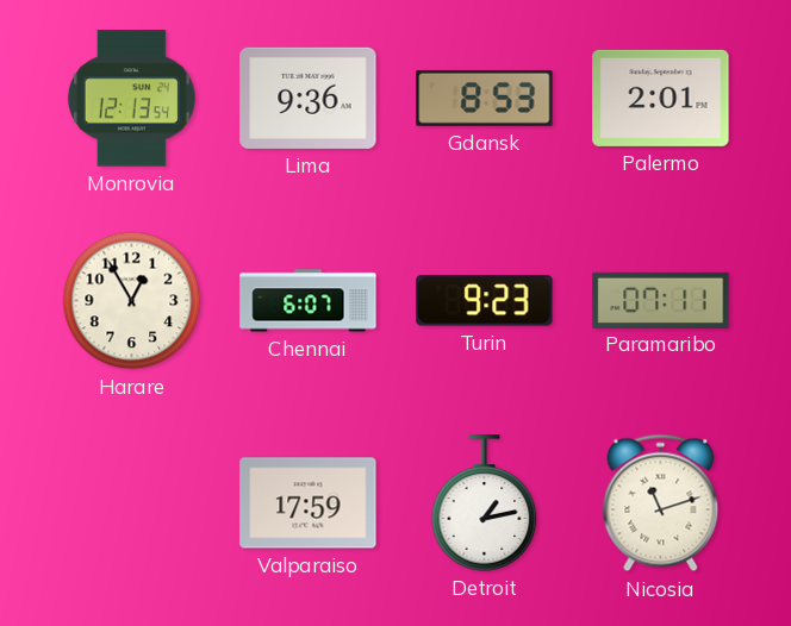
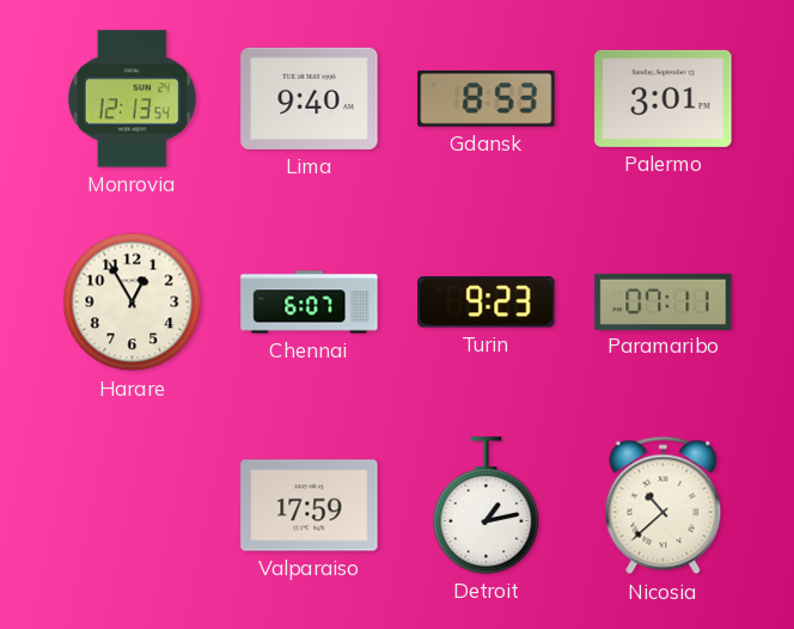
Lima: 9:36 -> 9:40 (310, 98)
Palermo: 2:01 -> 3:01 (664, 98)
Nicosia: 11:12 -> 10:38 (664, 506)
